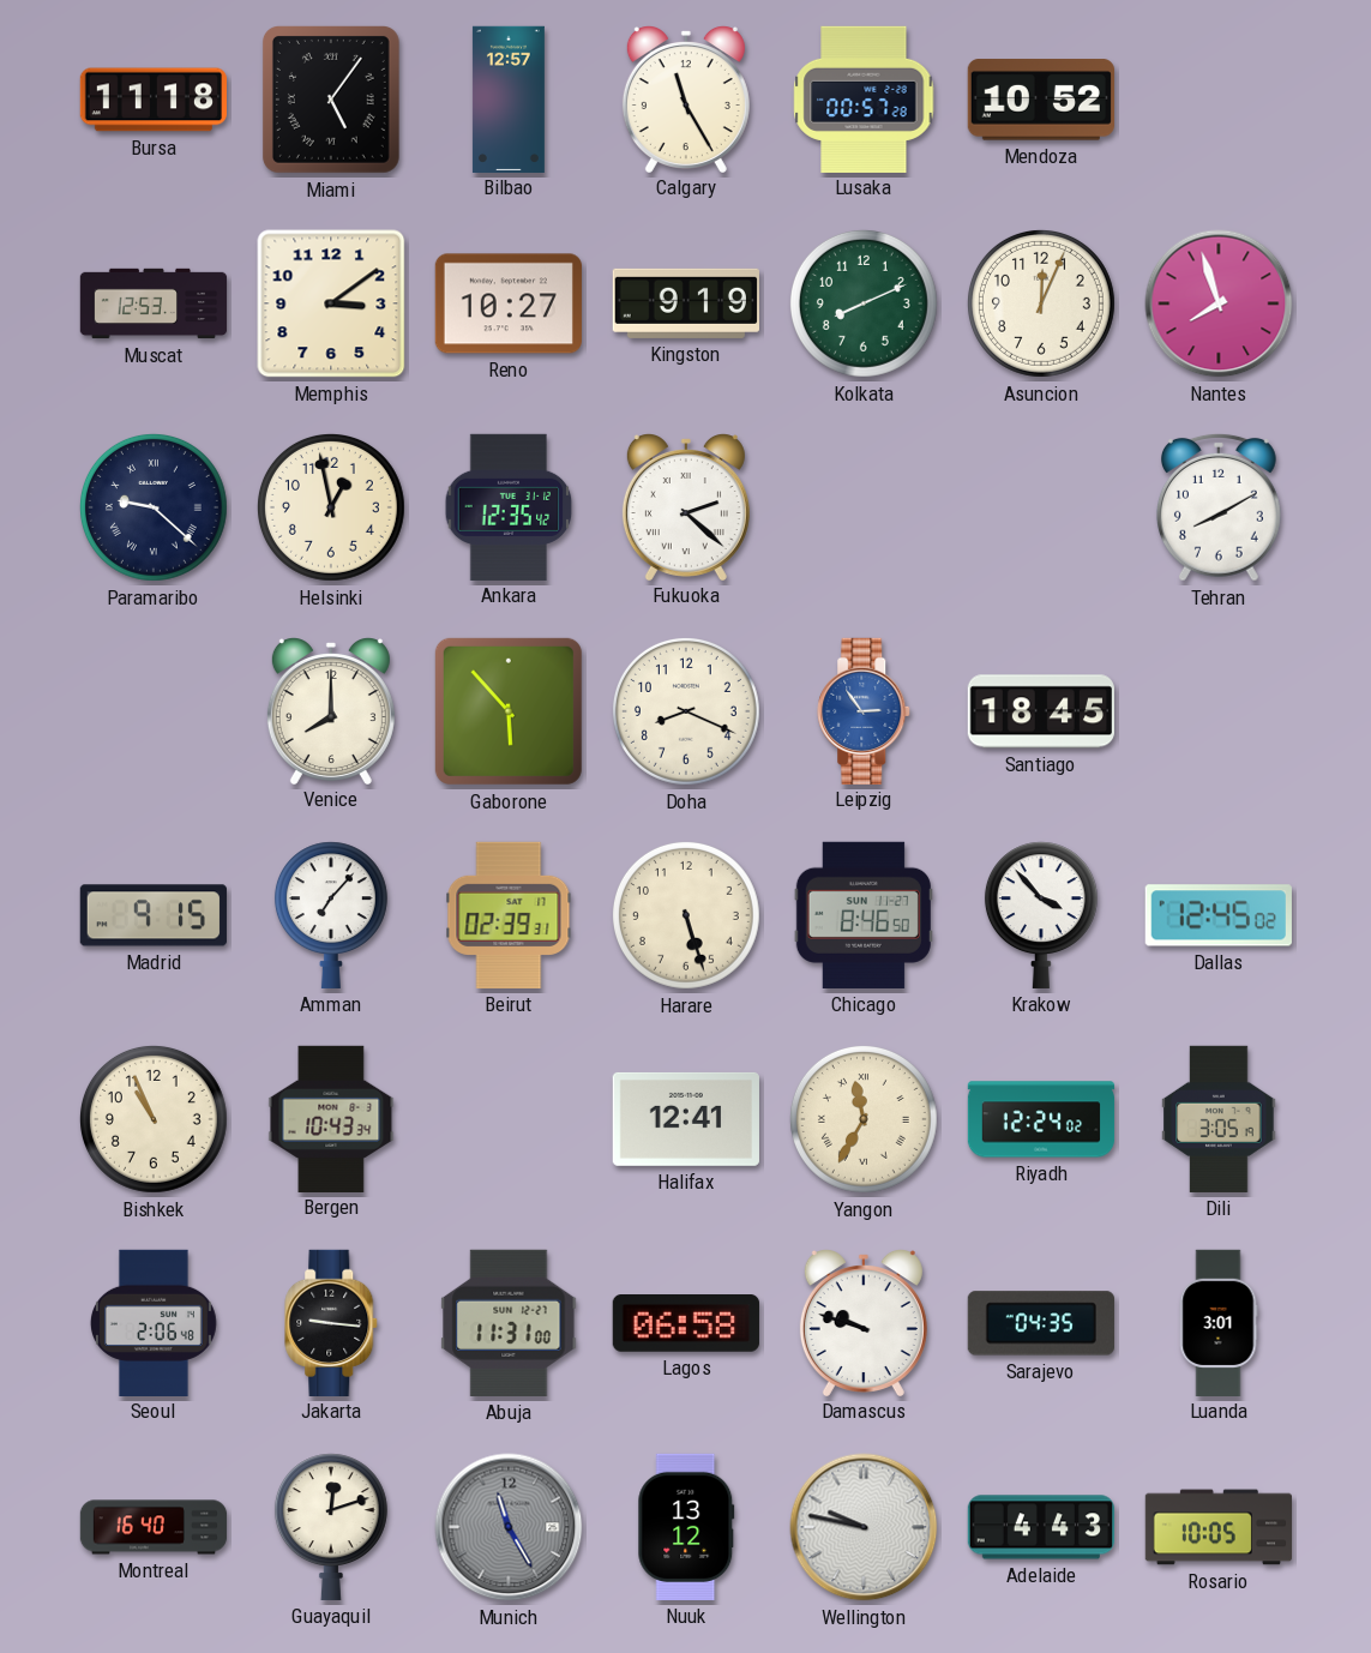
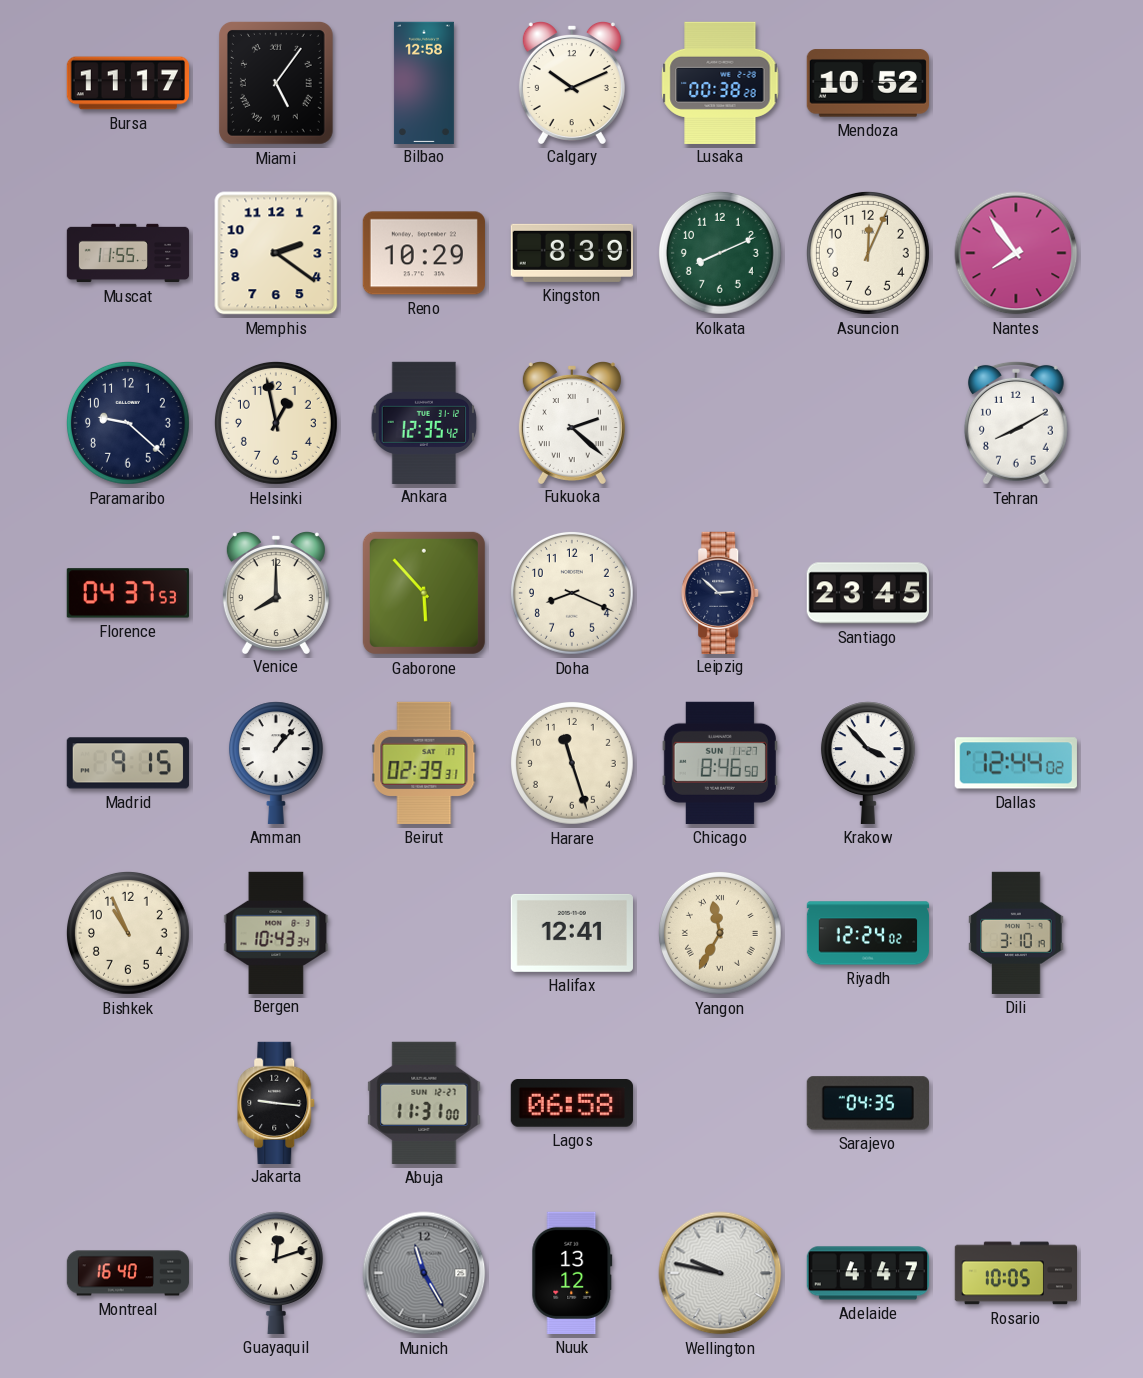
Bursa: 11:18 -> 11:17 (127, 83)
Bilbao: 12:57 -> 12:58 (424, 82)
Calgary: 11:25 -> 10:11 (572, 83)
Lusaka: 00:57 -> 00:38 (720, 82)
Muscat: 12:53 -> 11:55 (128, 253)
Memphis: 3:09 -> 2:21 (276, 253)
Reno: 10:27 -> 10:29 (424, 253)
Kingston: 9:19 -> 8:39 (572, 253)
Nantes: 7:57 -> 7:54 (1016, 253)
Paramaribo numerals: Roman -> Arabic (128, 423)
Florence: none -> 04:37 (128, 593)
Leipzig: 2:54 -> 2:52 (721, 592)
Leipzig dial: blue -> navy (721, 592)
Santiago: 18:45 -> 23:45 (868, 593)
Amman: 7:07 -> 1:07 (276, 763)
Harare: 5:27 -> 11:27 (572, 763)
Dallas: 12:45 -> 12:44 (1016, 763)
Dili: 3:05 -> 3:10 (1016, 933)
Seoul: 2:06 -> none (154, 1322)
Damascus: 9:48 -> none (864, 1323)
Luanda: 3:01 -> none (1219, 1322)
Adelaide: 4:43 -> 4:47 (867, 1273)
